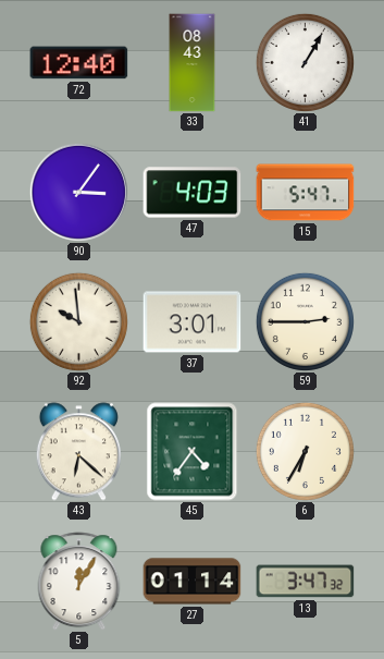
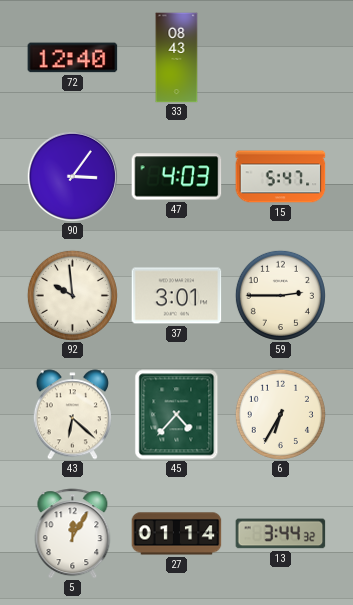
41: 1:05 -> none (305, 62)
45: 4:36 -> 4:37 (177, 415)
13: 3:47 -> 3:44 (281, 534)
